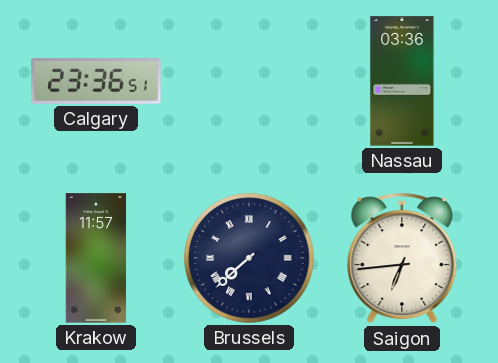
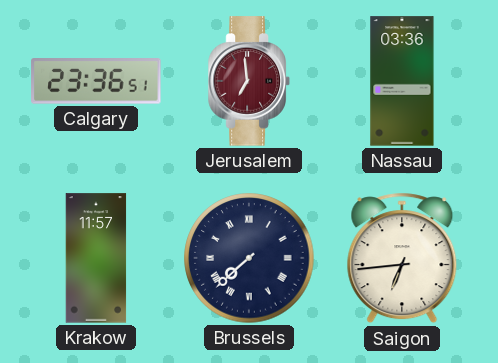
Jerusalem: none -> 6:59 (249, 81)
